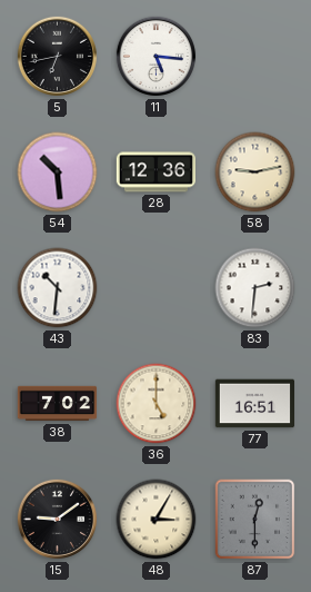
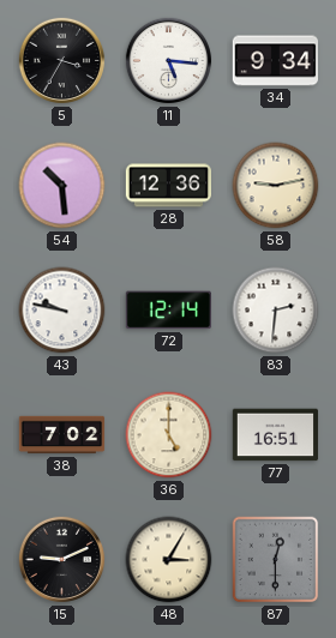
5: 6:43 -> 3:35 (62, 61)
34: none -> 9:34 (275, 61)
43: 10:31 -> 9:47 (62, 311)
72: none -> 12:14 (168, 311)
15: 9:09 -> 9:11 (62, 560)
